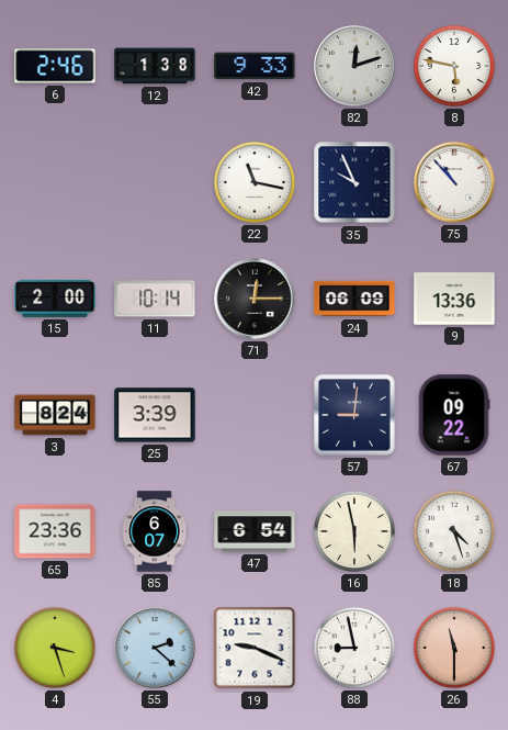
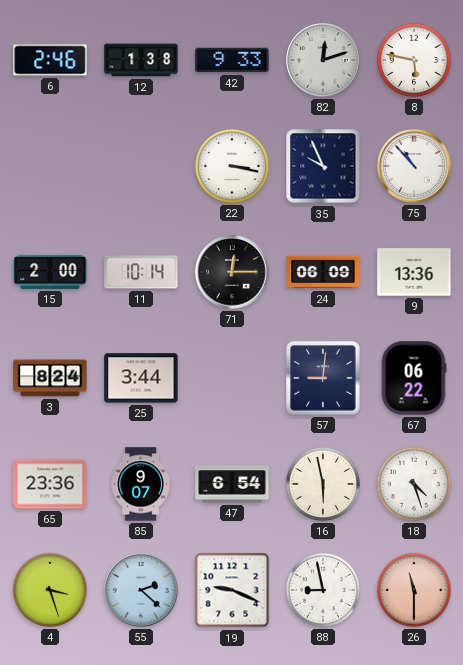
22: 11:17 -> 3:17 (232, 166)
25: 3:39 -> 3:44 (141, 378)
67: 09:22 -> 06:22 (414, 378)
85: 6:07 -> 9:07 (141, 484)
